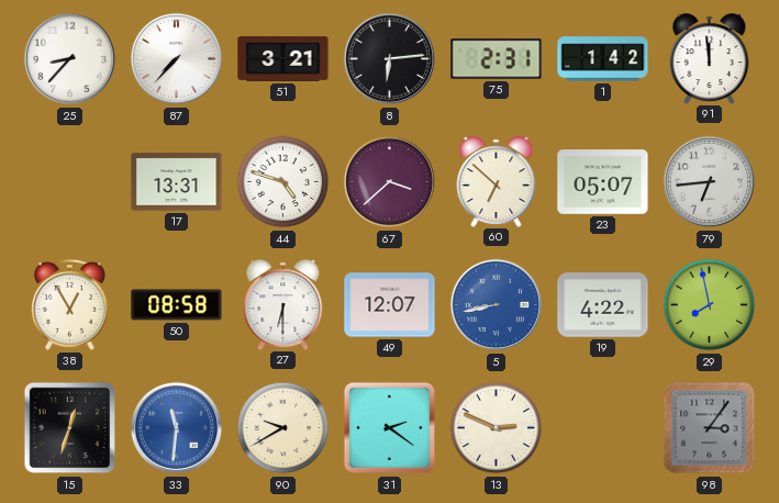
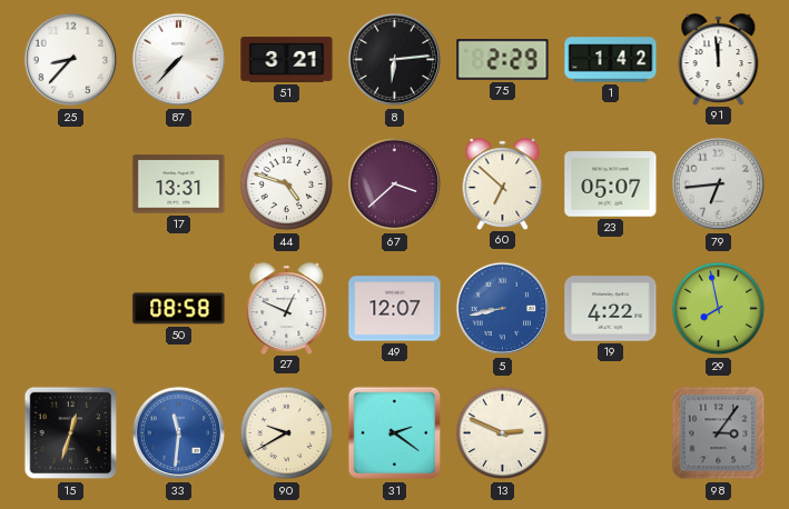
75: 2:31 -> 2:29 (503, 60)
38: 12:55 -> none (69, 304)
27: 6:30 -> 12:49 (287, 308)
